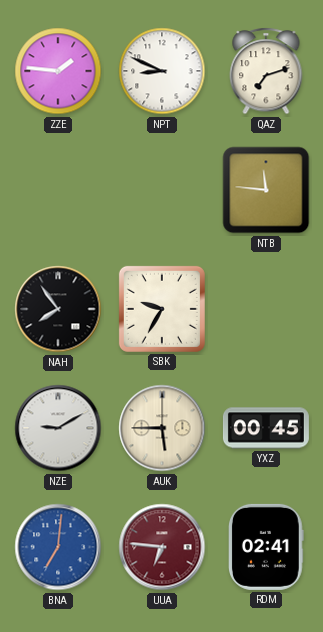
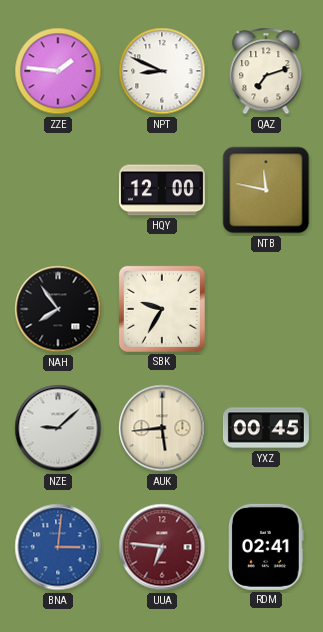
HQY: none -> 12:00 (162, 190)
NTB: 11:46 -> 11:47 (266, 190)
NZE: 9:10 -> 9:08 (58, 428)
AUK: 5:45 -> 5:44 (162, 428)
BNA: 7:01 -> 3:01 (58, 547)
